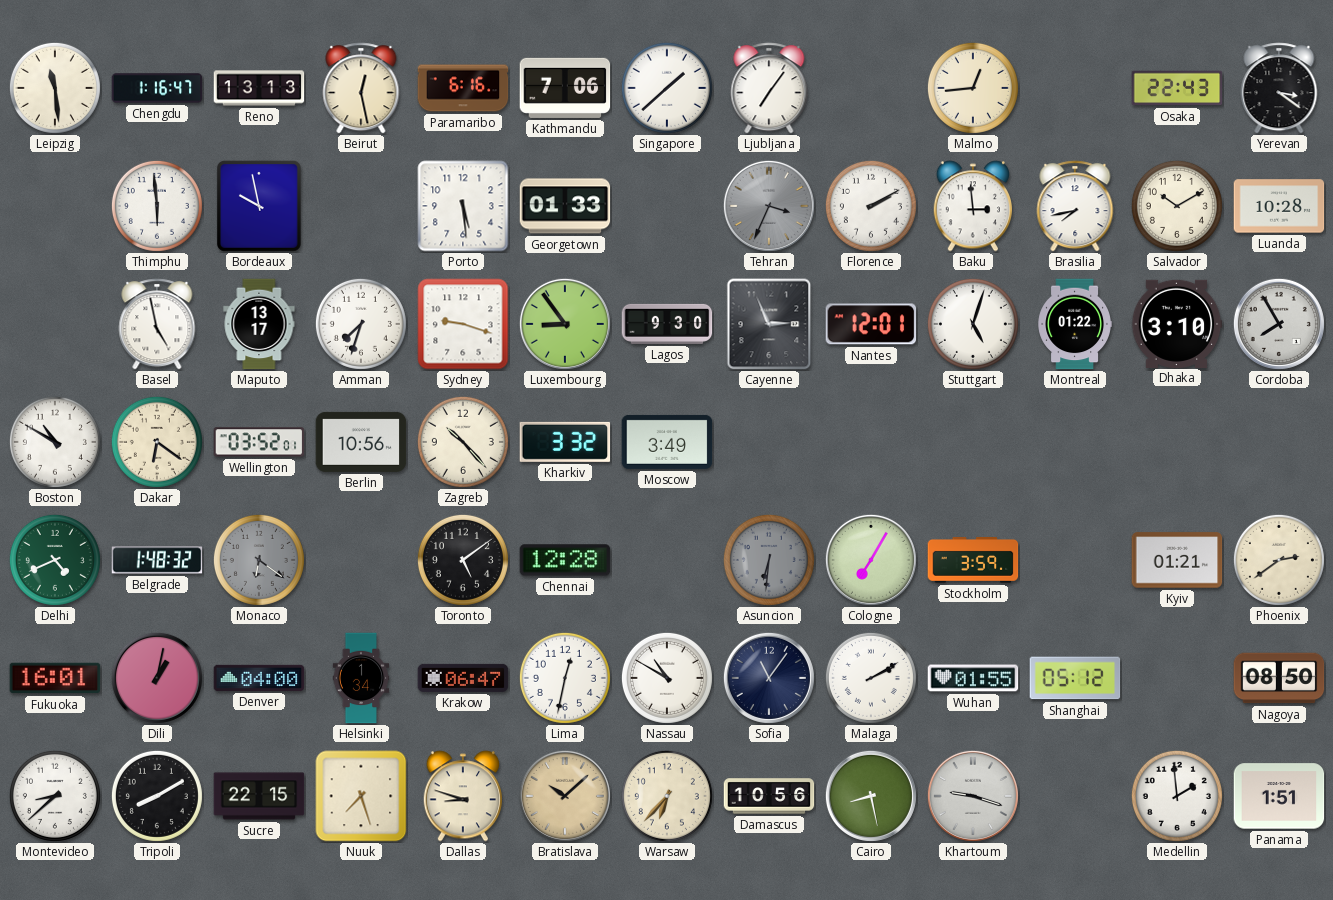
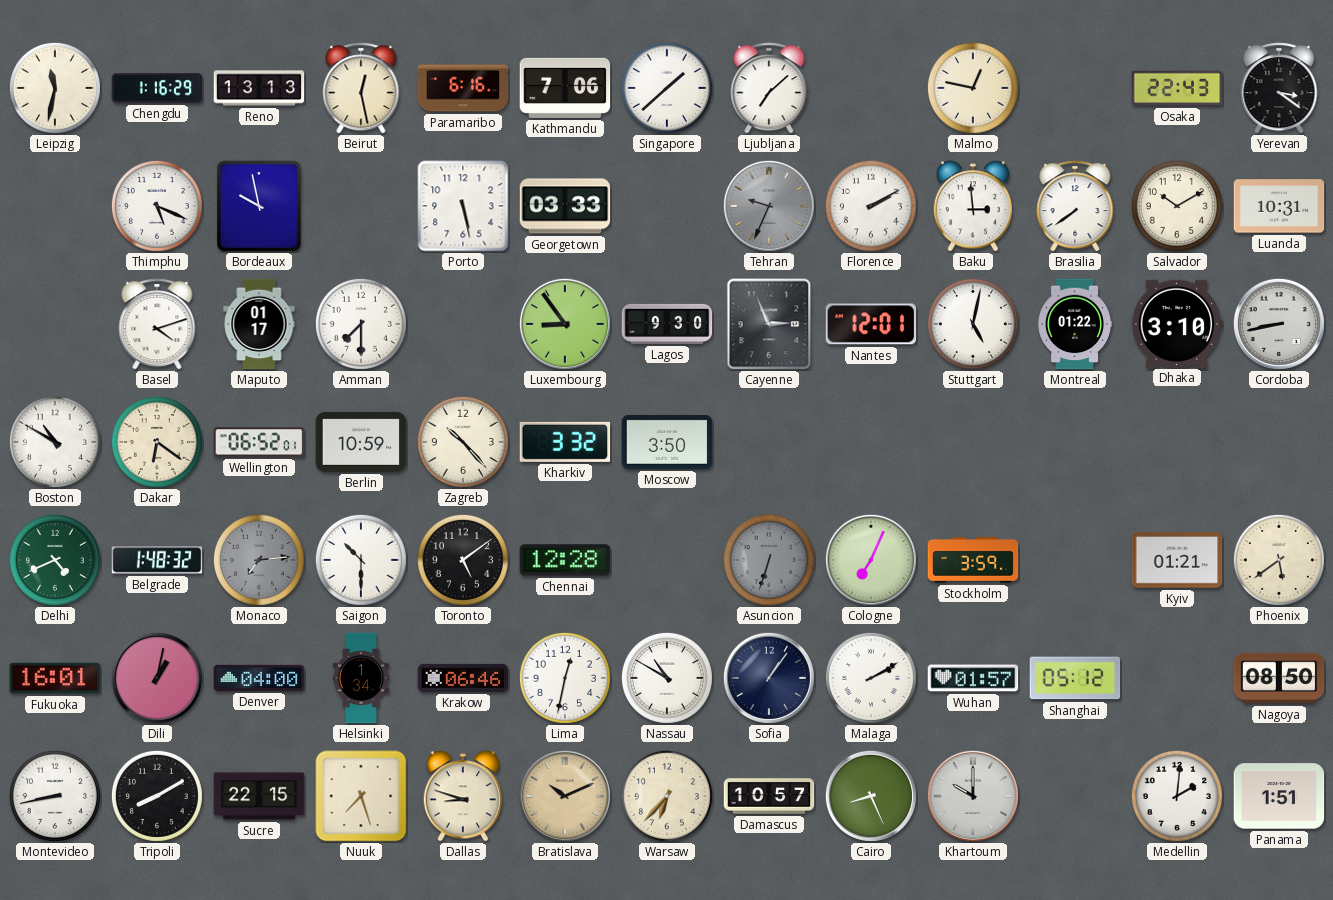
Leipzig: 11:29 -> 11:32 (55, 88)
Chengdu: 1:16:47 -> 1:16:29 (157, 88)
Ljubljana: 7:06 -> 7:08 (769, 88)
Malmo: 12:44 -> 12:47 (973, 88)
Thimphu: 5:59 -> 5:19 (157, 206)
Porto: 5:29 -> 5:28 (463, 206)
Georgetown: 01:33 -> 03:33 (565, 206)
Tehran: 3:34 -> 9:34 (769, 206)
Brasilia: 7:43 -> 7:39 (1075, 206)
Luanda: 10:28 -> 10:31 (1279, 206)
Basel: 4:58 -> 4:12 (157, 324)
Maputo: 13:17 -> 01:17 (259, 324)
Amman: 7:33 -> 7:30 (361, 324)
Sydney: 9:18 -> none (463, 324)
Stuttgart: 5:03 -> 5:02 (973, 324)
Cordoba: 7:55 -> 8:43 (1279, 324)
Wellington: 03:52 -> 06:52 (259, 442)
Berlin: 10:56 -> 10:59 (361, 442)
Moscow: 3:49 -> 3:50 (667, 442)
Monaco: 6:21 -> 7:14 (259, 560)
Saigon: none -> 10:30 (361, 560)
Asuncion: 6:31 -> 6:33 (769, 560)
Cologne: 7:05 -> 7:04 (871, 560)
Phoenix: 2:39 -> 5:39 (1279, 560)
Krakow: 06:47 -> 06:46 (463, 678)
Sofia: 11:06 -> 1:06 (769, 678)
Wuhan: 01:55 -> 01:57 (973, 678)
Montevideo: 8:38 -> 8:43 (55, 796)
Bratislava: 10:08 -> 10:11 (565, 796)
Damascus: 10:56 -> 10:57 (769, 796)
Cairo: 8:28 -> 8:26 (871, 796)
Khartoum: 9:18 -> 10:00 (973, 796)
Medellin: 1:59 -> 2:01 (1177, 796)
